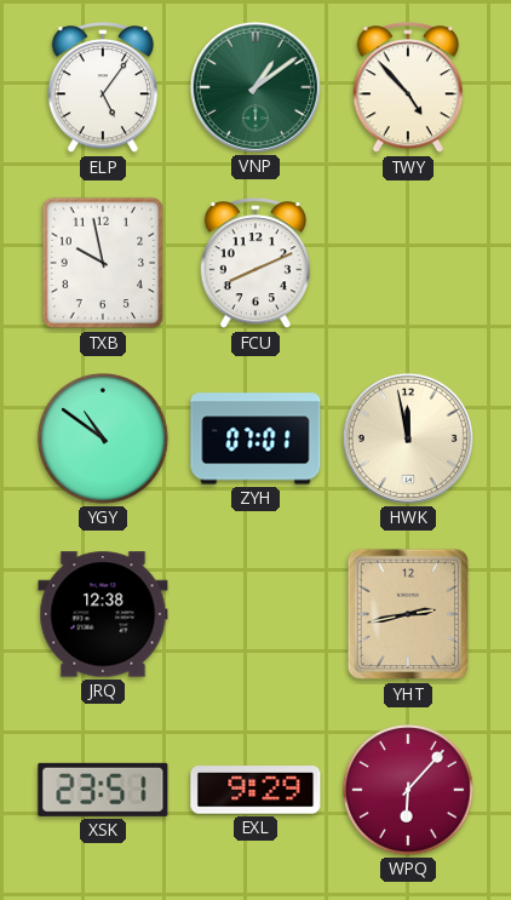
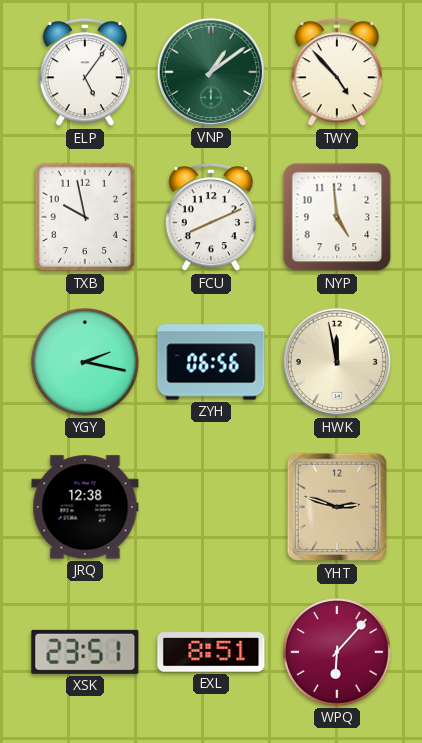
NYP: none -> 4:59 (337, 217)
YGY: 10:51 -> 2:17 (86, 363)
ZYH: 07:01 -> 06:56 (211, 362)
YHT: 2:43 -> 2:48 (336, 507)
EXL: 9:29 -> 8:51 (211, 652)
